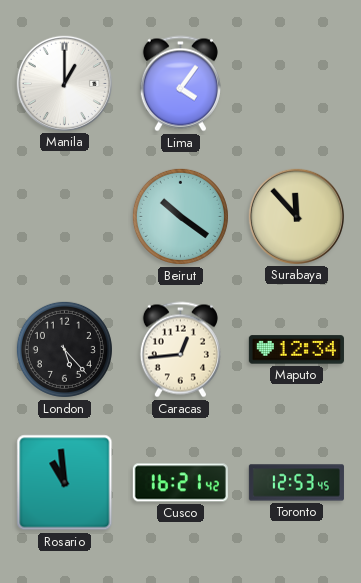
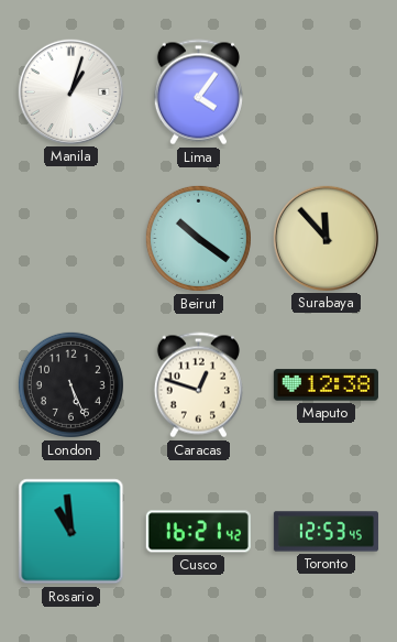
Manila: 1:00 -> 1:03 (70, 91)
London: 5:23 -> 5:26 (70, 384)
Caracas: 12:44 -> 12:48 (198, 385)
Maputo: 12:34 -> 12:38 (326, 385)
